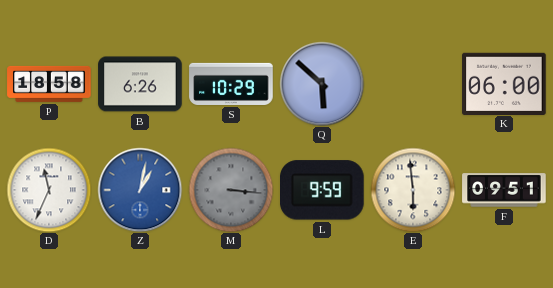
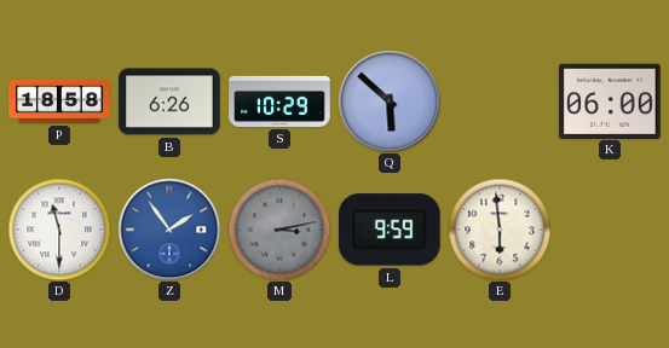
D: 11:34 -> 11:30 (59, 230)
Z: 1:02 -> 1:54 (169, 230)
M: 3:16 -> 3:13 (279, 230)
F: 09:51 -> none (504, 190)
